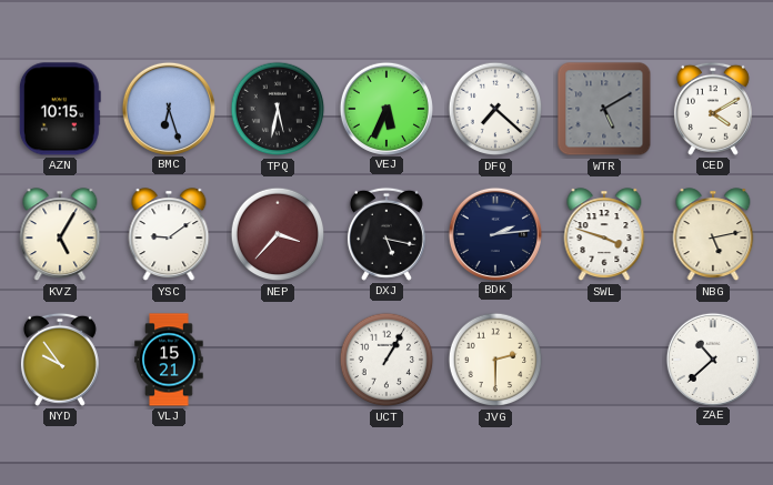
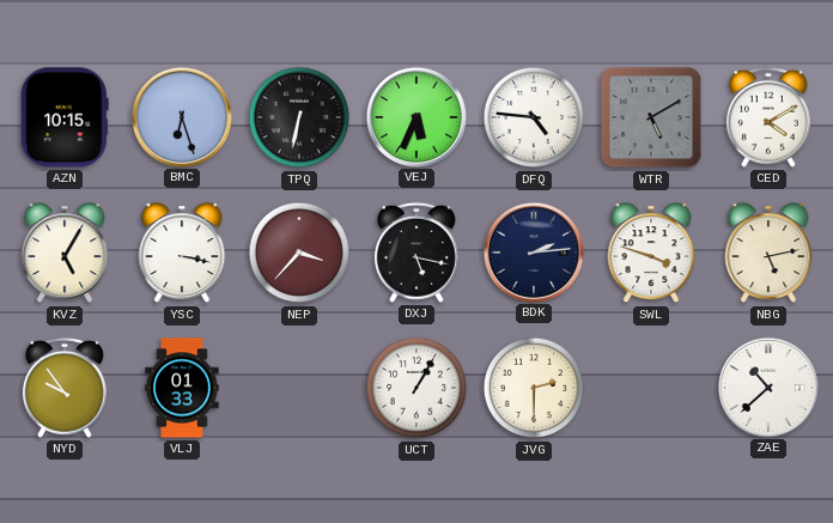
TPQ: 5:32 -> 6:32 (299, 117)
DFQ: 7:22 -> 4:46 (534, 117)
YSC: 9:09 -> 3:17 (182, 254)
VLJ: 15:21 -> 01:33 (182, 388)
